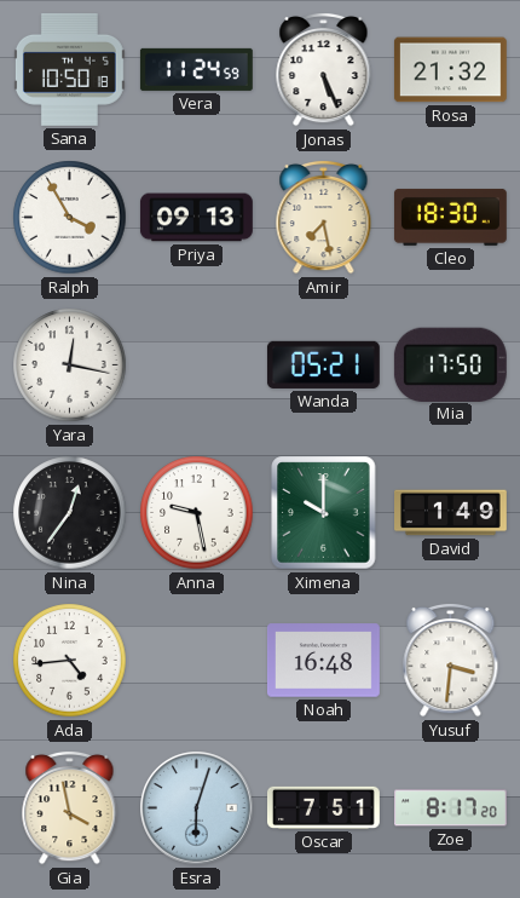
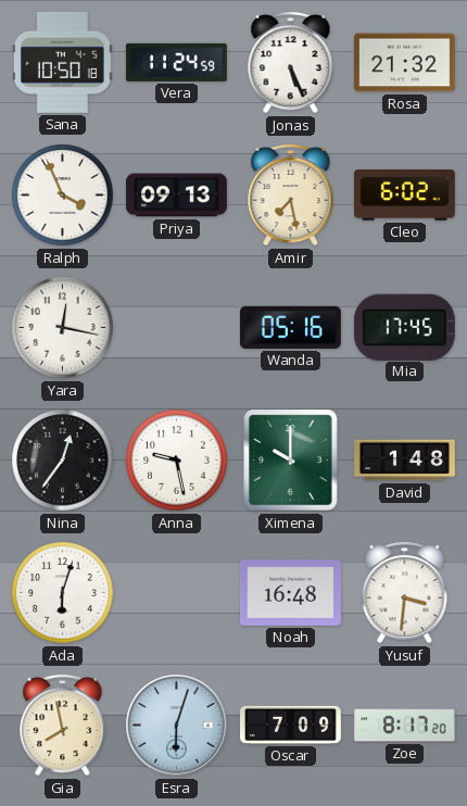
Ralph: 3:55 -> 3:56 (63, 196)
Cleo: 18:30 -> 6:02 (404, 194)
Wanda: 05:21 -> 05:16 (290, 327)
Mia: 17:50 -> 17:45 (404, 327)
David: 1:49 -> 1:48 (405, 461)
Ada: 4:44 -> 6:03 (63, 593)
Gia: 3:58 -> 7:58 (63, 725)
Oscar: 7:51 -> 7:09 (290, 725)
